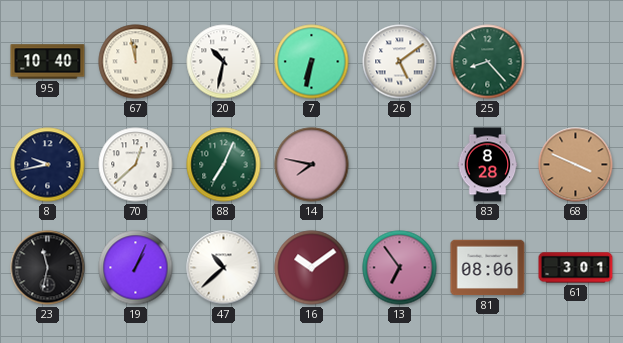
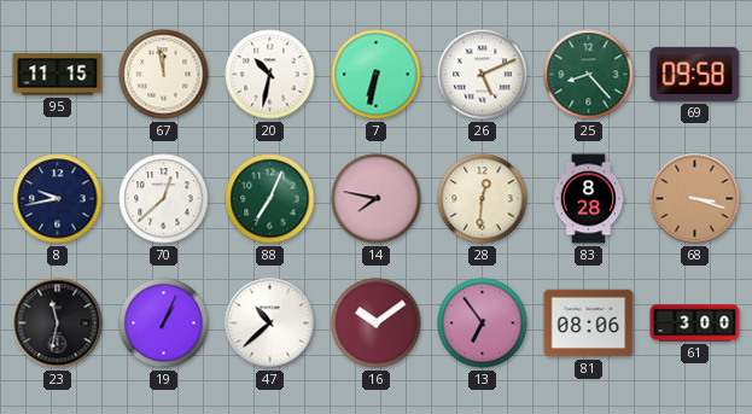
95: 10:40 -> 11:15 (58, 75)
26: 5:09 -> 5:11 (483, 75)
69: none -> 09:58 (695, 74)
28: none -> 12:31 (483, 199)
68: 3:49 -> 3:18 (695, 199)
61: 3:01 -> 3:00 (695, 323)
